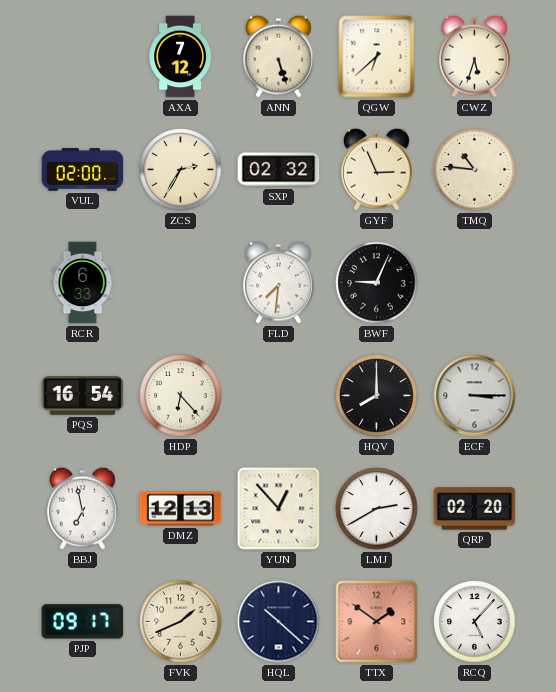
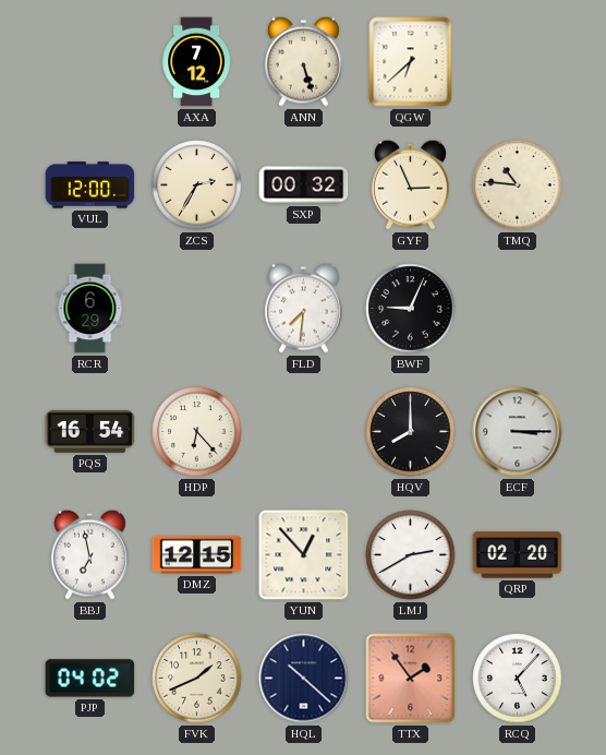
CWZ: 5:33 -> none (475, 56)
VUL: 02:00 -> 12:00 (90, 185)
SXP: 02:32 -> 00:32 (304, 185)
RCR: 6:33 -> 6:29 (90, 309)
DMZ: 12:13 -> 12:15 (197, 555)
PJP: 09:17 -> 04:02 (90, 679)
TTX: 1:51 -> 1:54 (411, 679)
